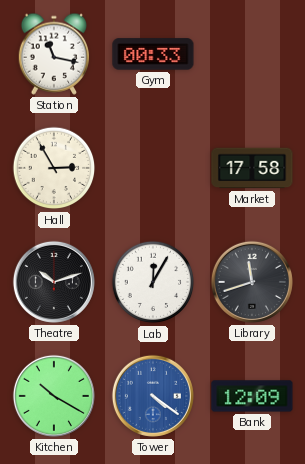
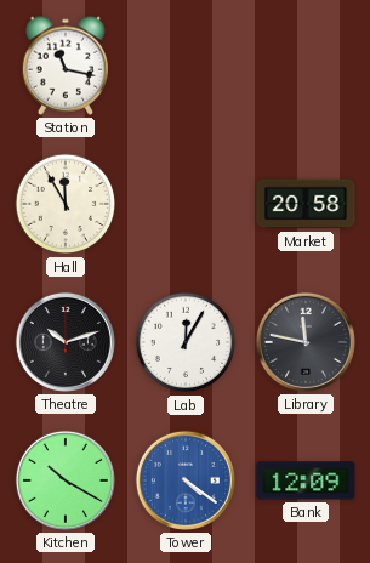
Gym: 00:33 -> none (153, 54)
Hall: 2:55 -> 11:55 (66, 204)
Market: 17:58 -> 20:58 (306, 204)
Library: 11:42 -> 11:47 (306, 342)
